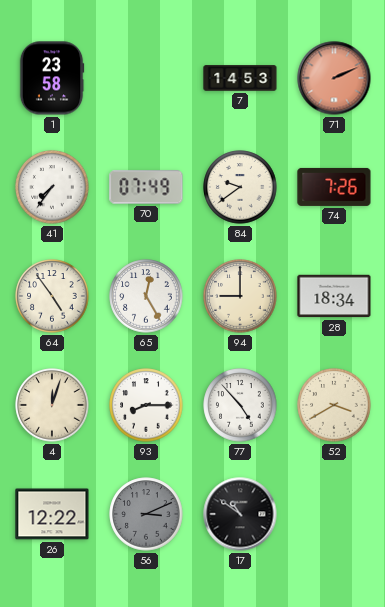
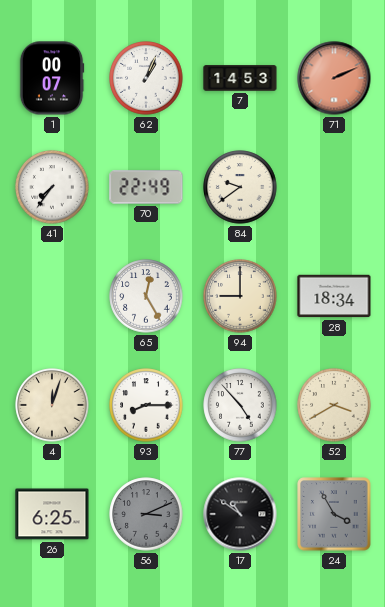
1: 23:58 -> 00:07 (52, 78)
62: none -> 1:04 (146, 78)
70: 07:49 -> 22:49 (146, 187)
74: 7:26 -> none (334, 187)
64: 4:54 -> none (52, 296)
26: 12:22 -> 6:25 (52, 514)
24: none -> 3:55 (334, 514)
